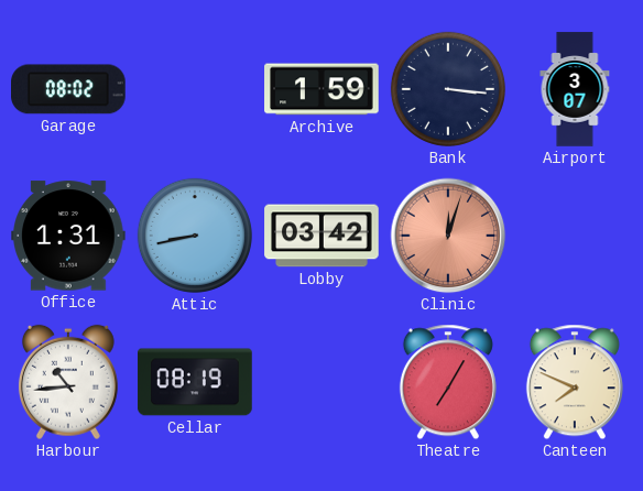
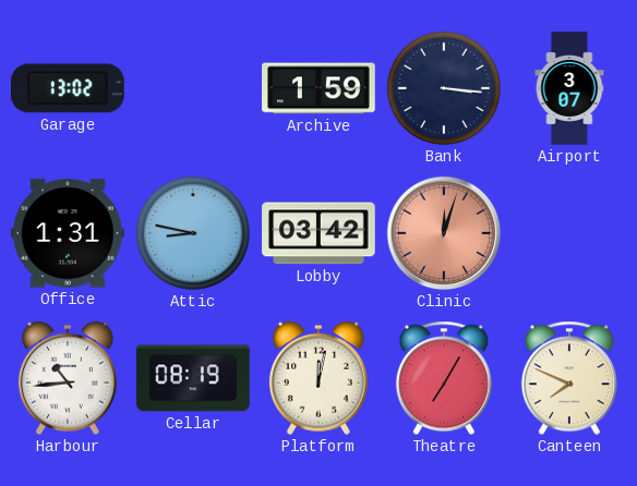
Garage: 08:02 -> 13:02 (69, 88)
Attic: 8:43 -> 8:47 (193, 233)
Platform: none -> 12:02 (318, 378)
